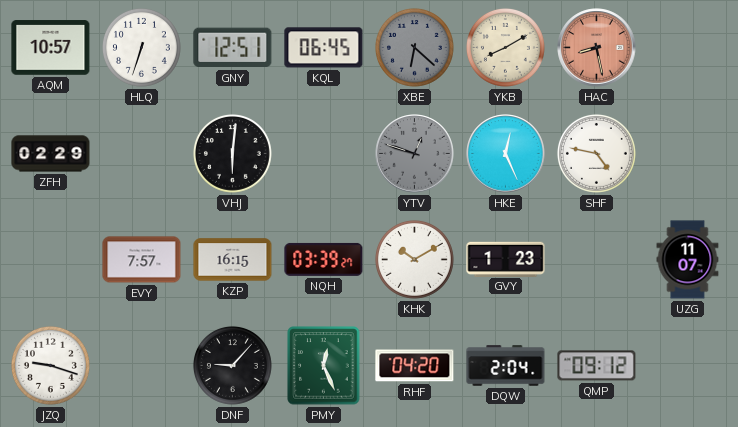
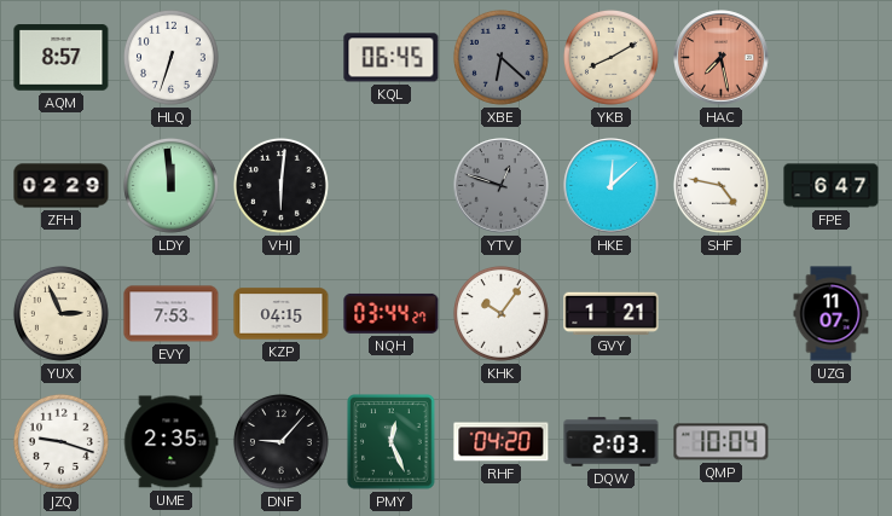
AQM: 10:57 -> 8:57 (62, 58)
GNY: 12:51 -> none (233, 48)
HAC: 8:28 -> 7:28 (722, 58)
LDY: none -> 11:59 (170, 185)
HKE: 12:26 -> 12:08 (612, 186)
FPE: none -> 6:47 (832, 186)
YUX: none -> 2:56 (60, 313)
EVY: 7:57 -> 7:53 (172, 314)
KZP: 16:15 -> 04:15 (282, 314)
NQH: 03:39 -> 03:44 (392, 313)
KHK: 10:10 -> 10:06 (500, 313)
GVY: 1:23 -> 1:21 (612, 313)
UME: none -> 2:35 (170, 442)
DQW: 2:04 -> 2:03 (612, 442)
QMP: 09:12 -> 10:04 (722, 442)
